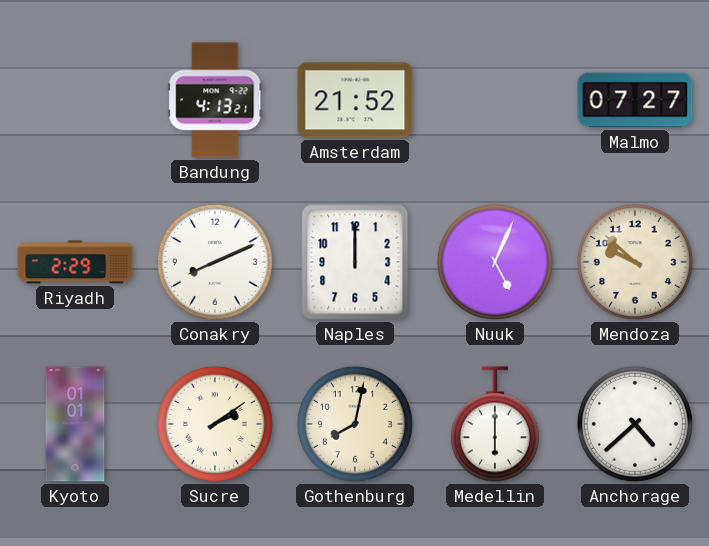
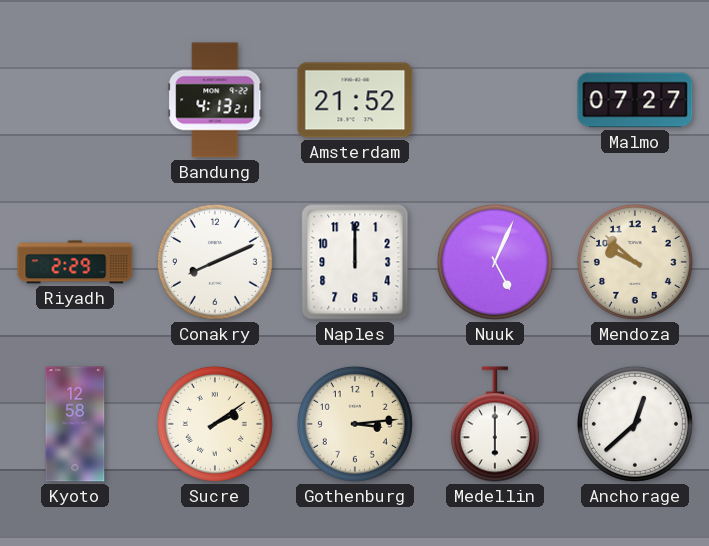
Kyoto: 01:01 -> 12:58 (75, 424)
Gothenburg: 8:02 -> 3:14 (355, 424)
Anchorage: 4:38 -> 12:38 (635, 424)
